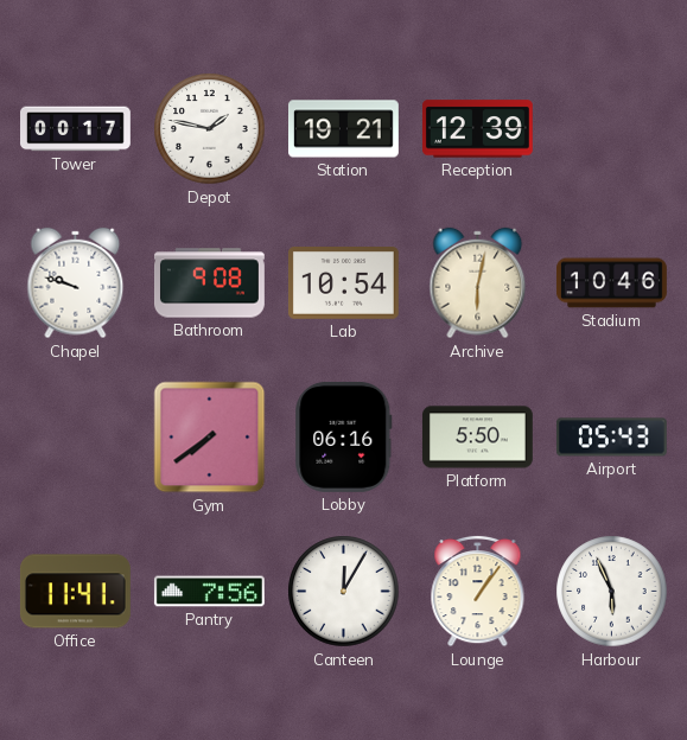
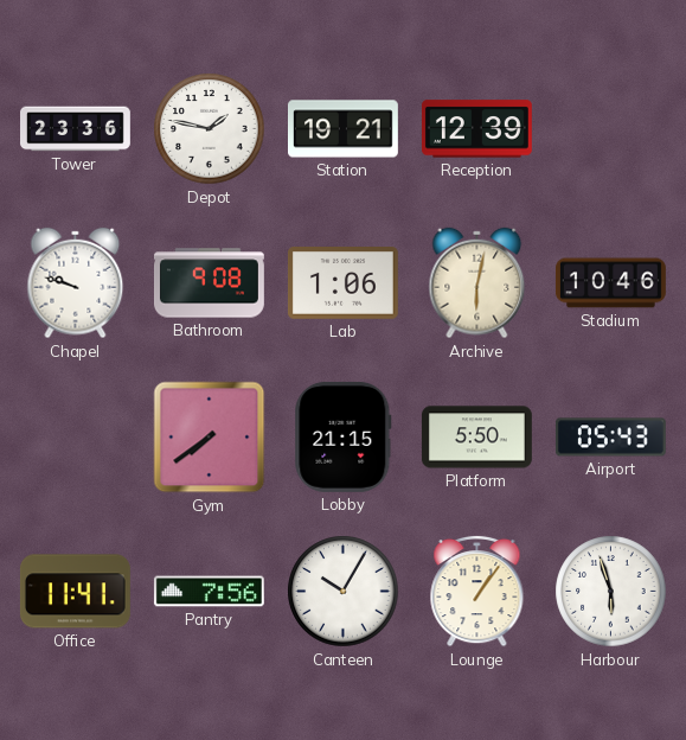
Tower: 00:17 -> 23:36 (76, 129)
Lab: 10:54 -> 1:06 (342, 283)
Lobby: 06:16 -> 21:15 (344, 436)
Canteen: 12:05 -> 10:05 (344, 592)
Harbour: 5:56 -> 5:57 (611, 592)
